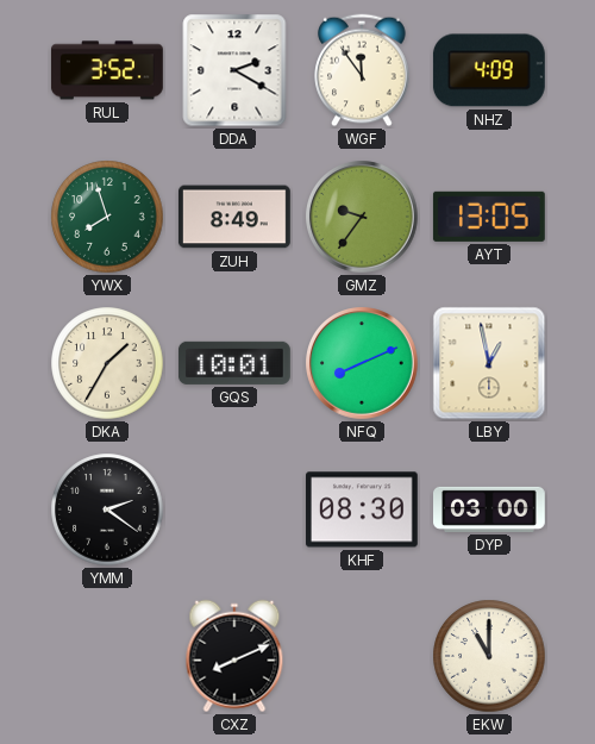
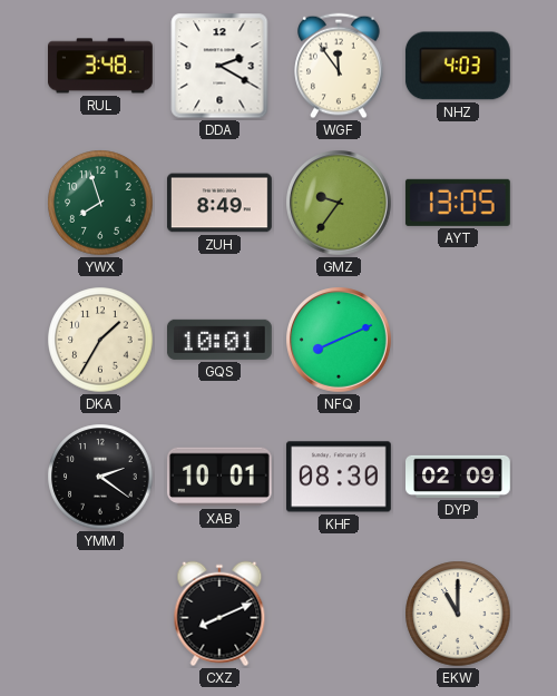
RUL: 3:52 -> 3:48 (100, 66)
NHZ: 4:09 -> 4:03 (458, 66)
LBY: 12:58 -> none (489, 363)
XAB: none -> 10:01 (219, 477)
DYP: 03:00 -> 02:09 (459, 477)
